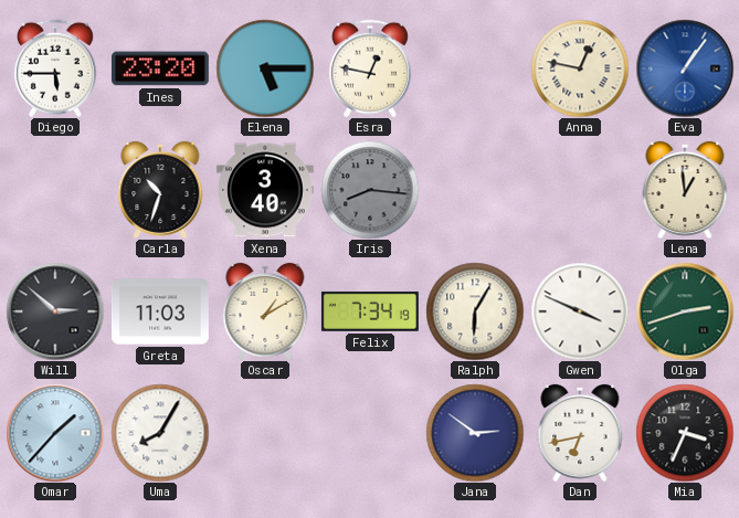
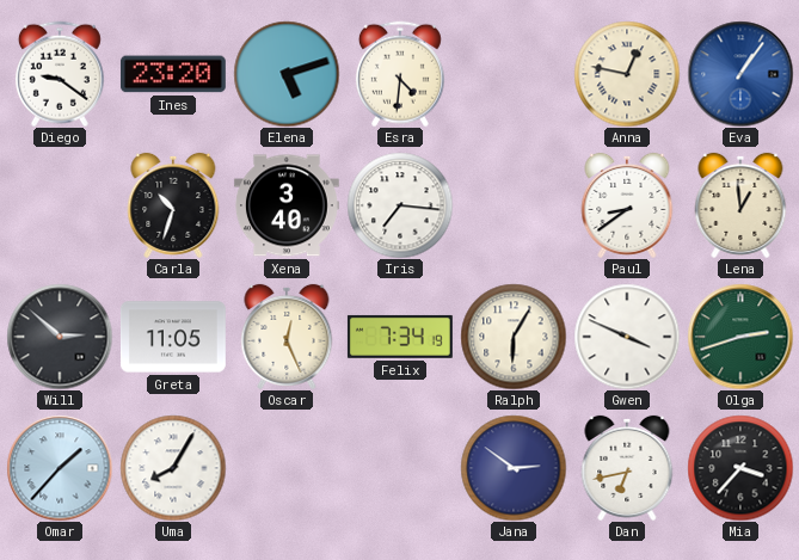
Diego: 5:45 -> 9:21 (60, 74)
Elena: 5:15 -> 5:12 (287, 74)
Esra: 12:47 -> 4:31 (400, 74)
Iris: 8:16 -> 7:16 (400, 205)
Iris dial: grey -> white (400, 205)
Paul: none -> 8:39 (627, 205)
Greta: 11:03 -> 11:05 (173, 337)
Oscar: 1:10 -> 12:26 (287, 337)
Mia: 3:34 -> 3:37 (740, 468)
